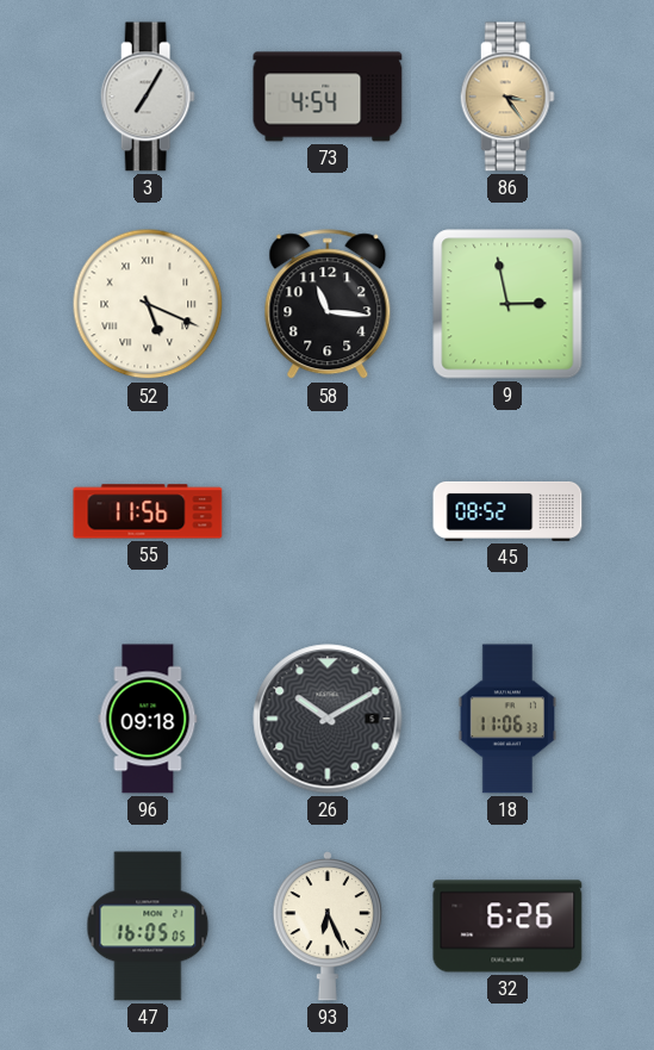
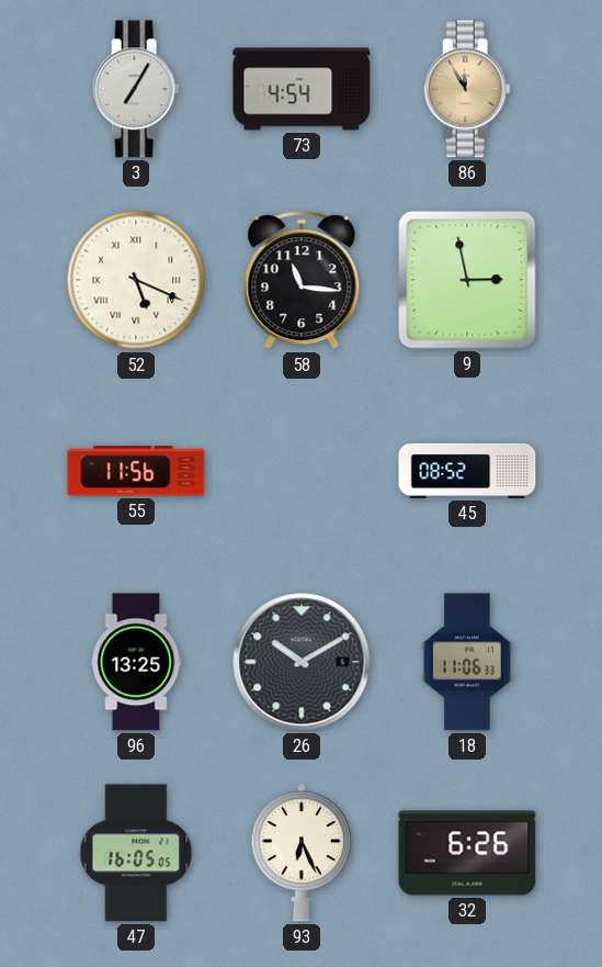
86: 3:24 -> 11:55 (467, 89)
96: 09:18 -> 13:25 (136, 662)
